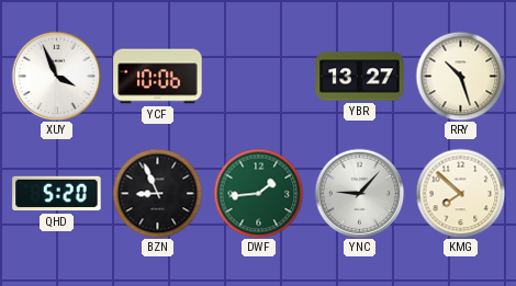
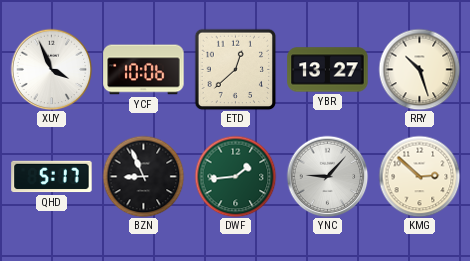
ETD: none -> 12:38 (235, 69)
QHD: 5:20 -> 5:17 (52, 177)
KMG: 7:52 -> 2:52 (419, 176)
